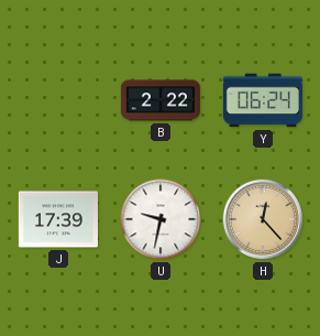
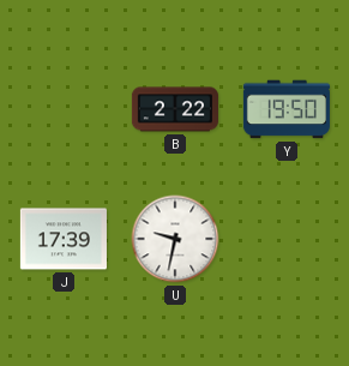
Y: 06:24 -> 19:50 (287, 109)
H: 12:23 -> none (263, 219)
